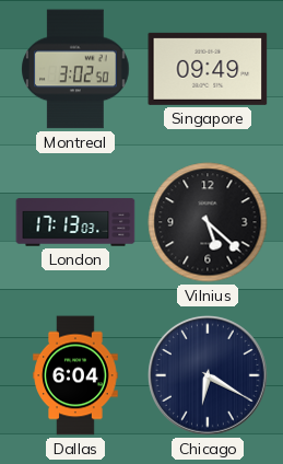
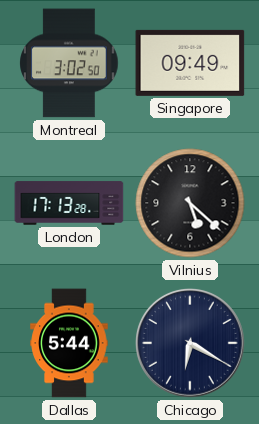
London: 17:13:03 -> 17:13:28 (69, 203)
Dallas: 6:04 -> 5:44 (69, 343)
